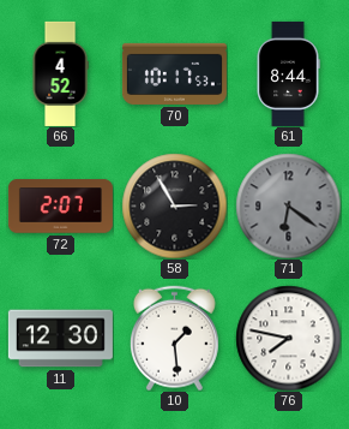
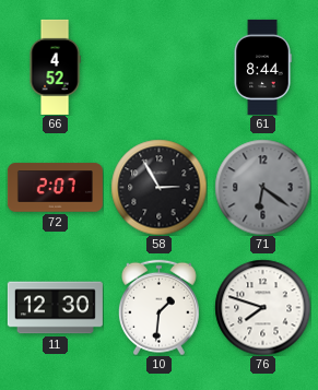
70: 10:17 -> none (174, 73)
10: 1:29 -> 1:31 (158, 307)
76: 7:47 -> 7:48 (262, 307)
